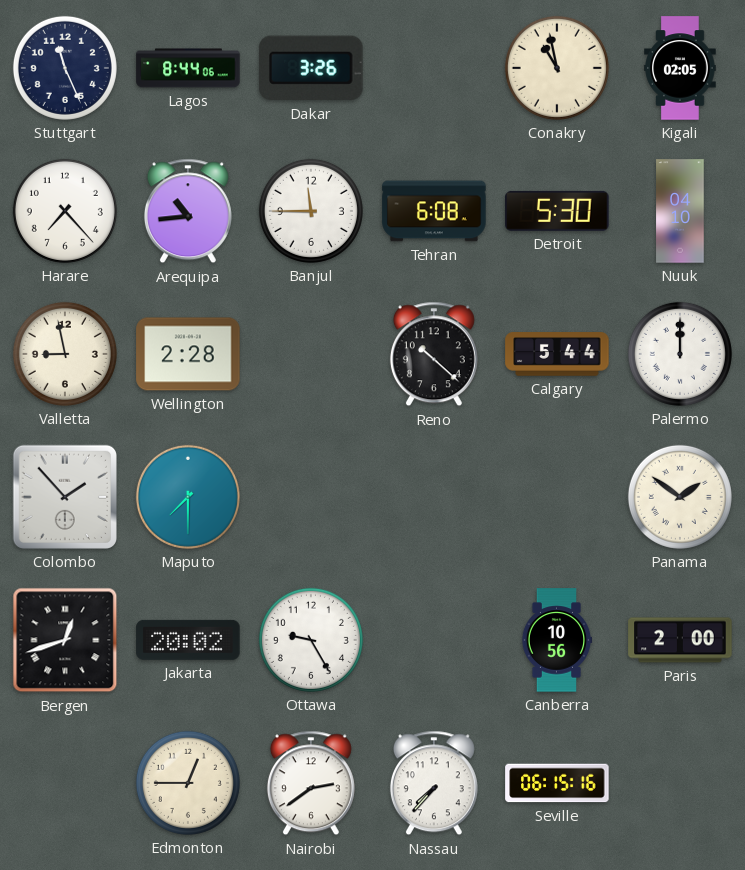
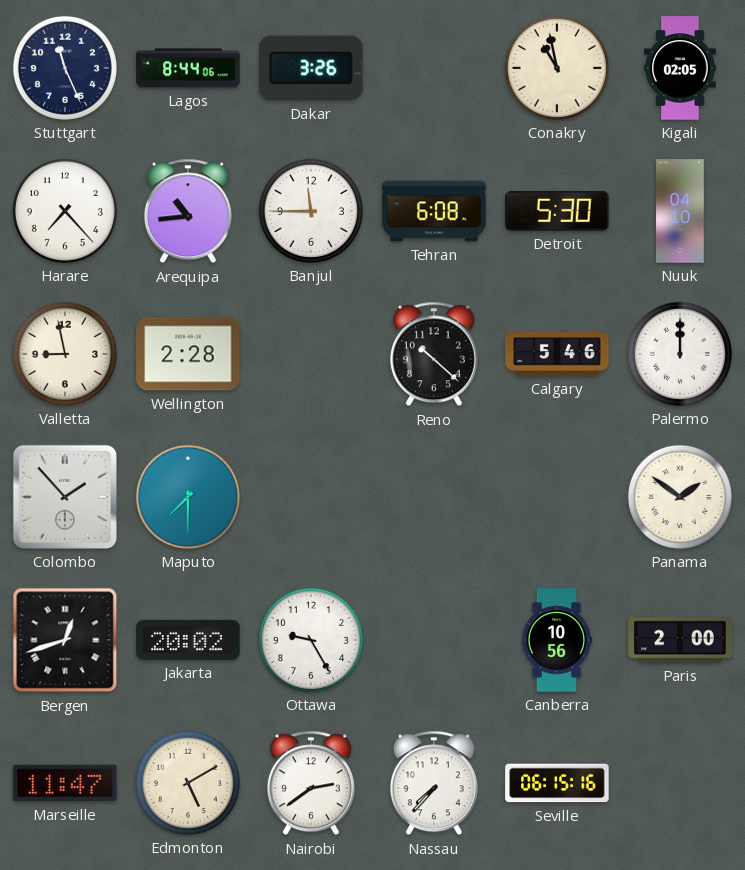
Calgary: 5:44 -> 5:46 (557, 354)
Marseille: none -> 11:47 (65, 783)
Edmonton: 12:45 -> 5:10 (188, 783)
